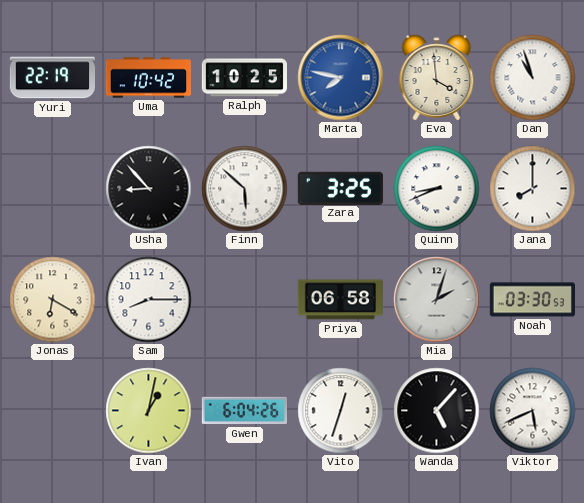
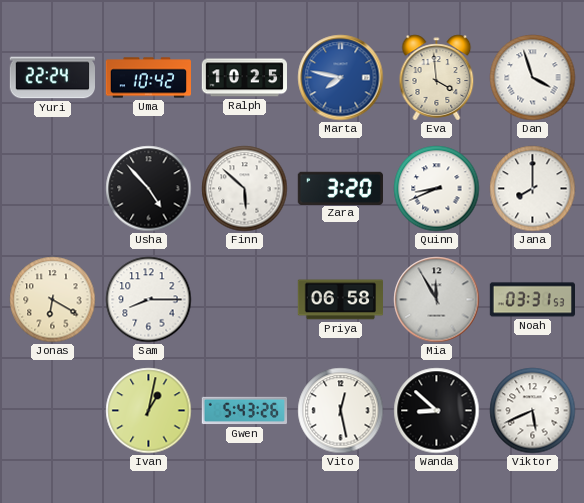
Yuri: 22:19 -> 22:24 (52, 78)
Dan: 10:57 -> 3:57 (533, 78)
Usha: 8:53 -> 4:53 (149, 189)
Zara: 3:25 -> 3:20 (340, 188)
Mia: 2:03 -> 11:55 (437, 300)
Noah: 03:30 -> 03:31 (532, 300)
Gwen: 6:04 -> 5:43 (244, 411)
Vito: 12:33 -> 12:28 (341, 411)
Wanda: 5:07 -> 8:52 (437, 411)
